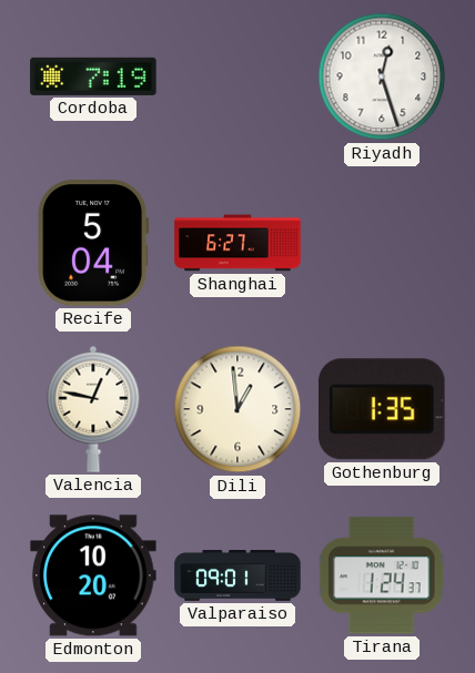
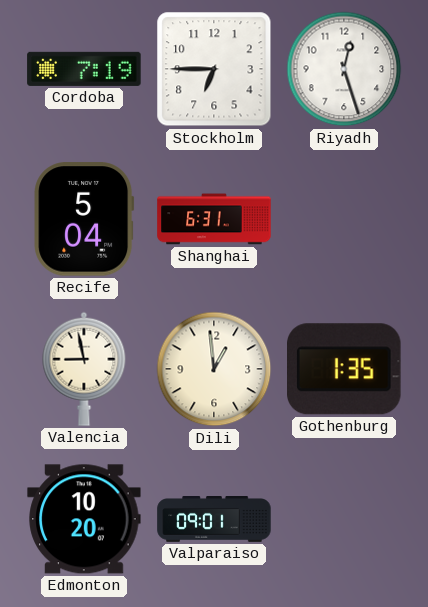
Stockholm: none -> 6:45 (214, 69)
Shanghai: 6:27 -> 6:31 (214, 219)
Valencia: 12:47 -> 8:58 (84, 369)
Tirana: 1:24 -> none (382, 575)
